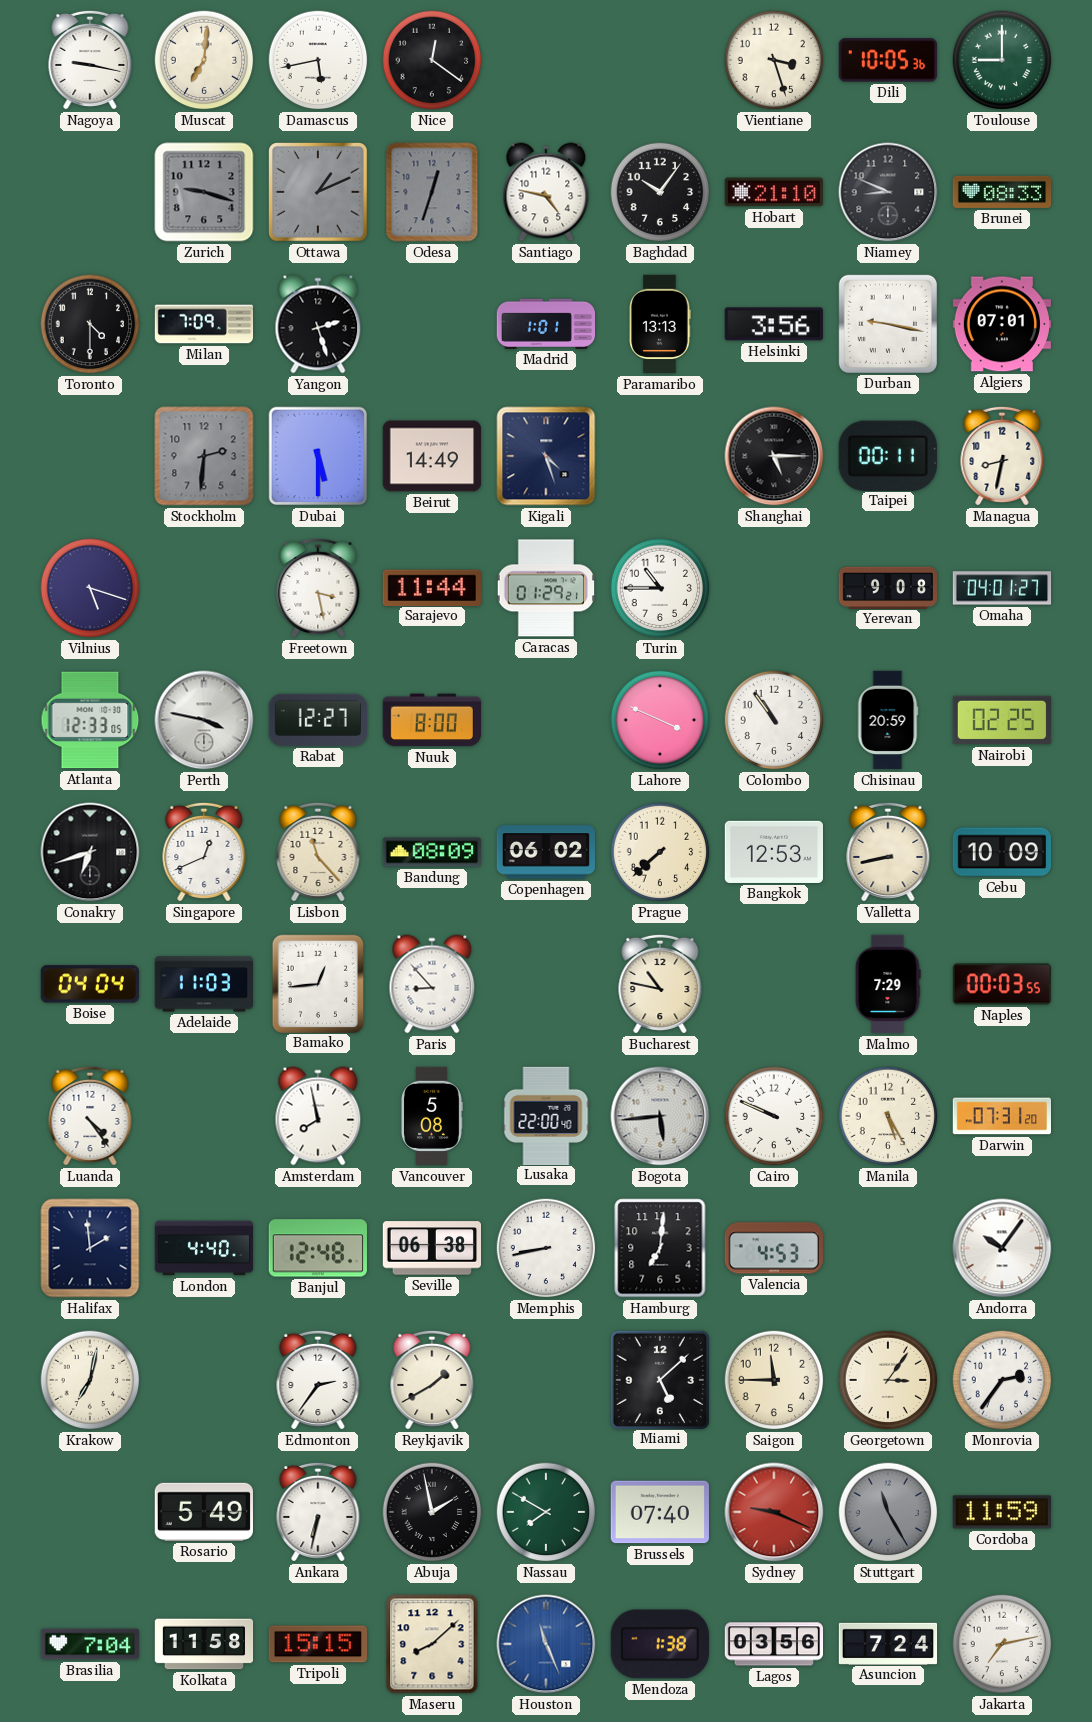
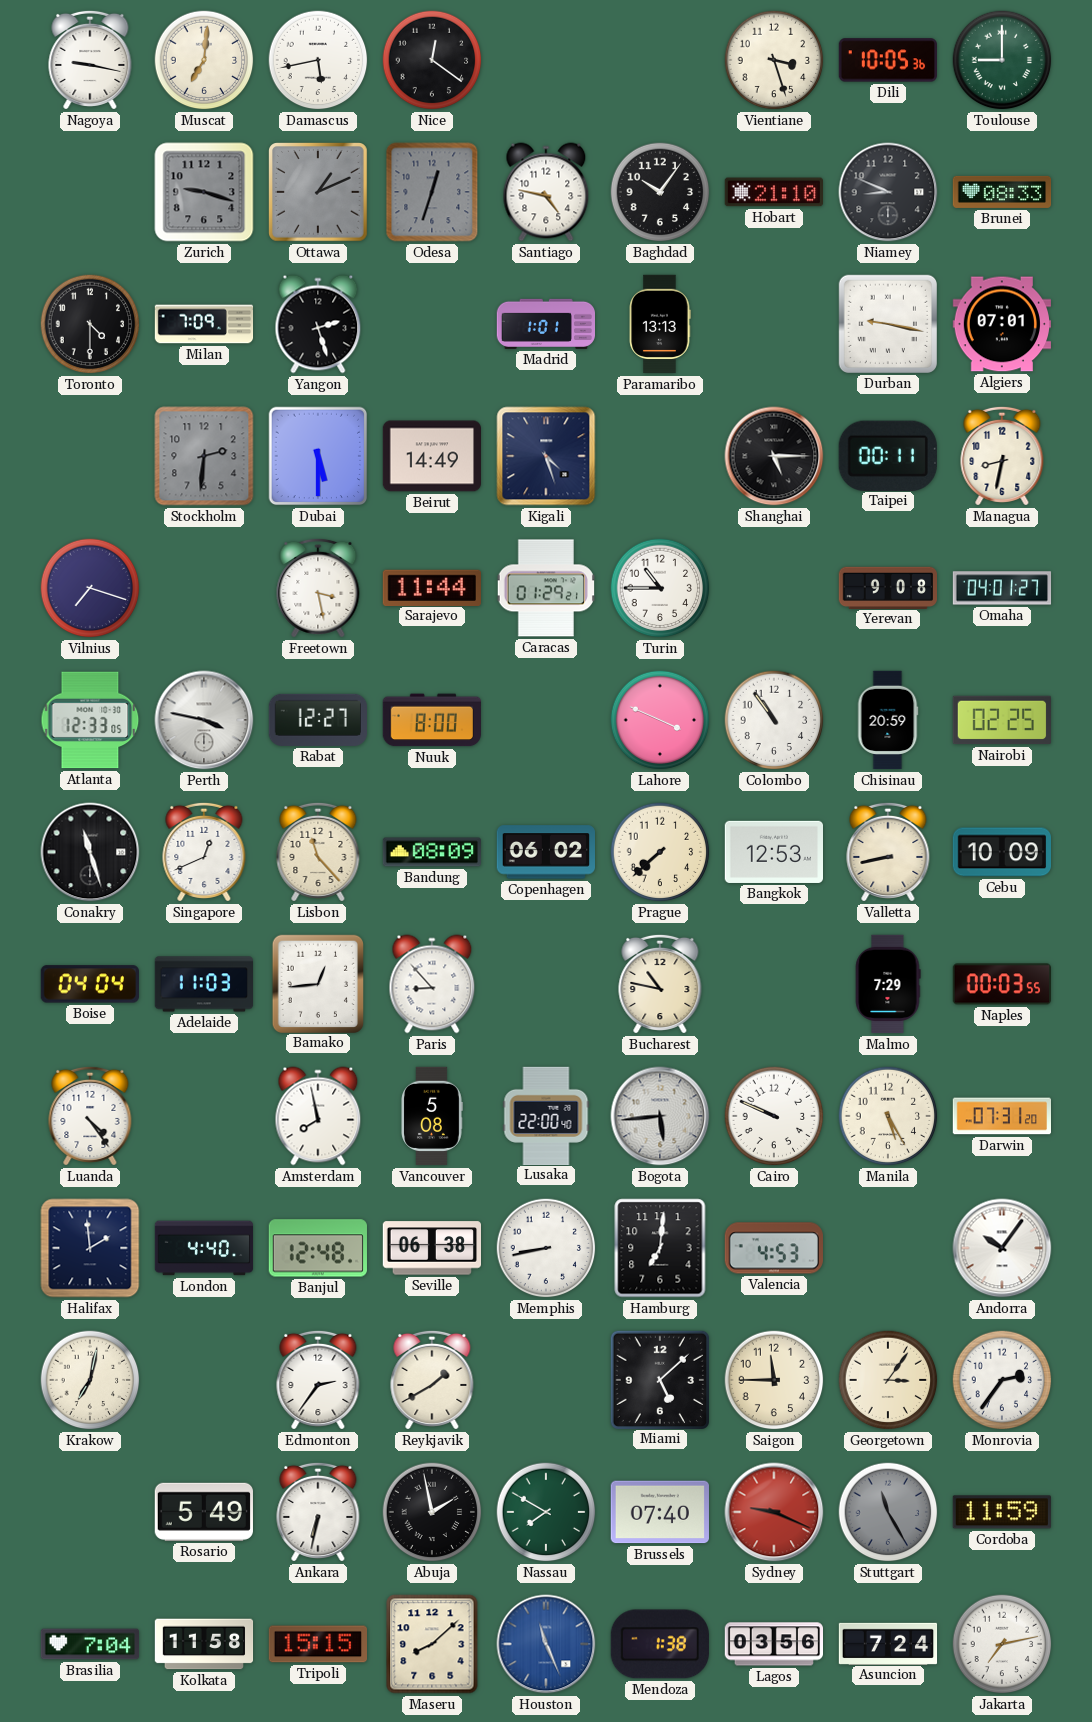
Helsinki: 3:56 -> none (774, 324)
Vilnius: 5:18 -> 7:18 (90, 588)
Conakry: 6:42 -> 11:27 (90, 852)
